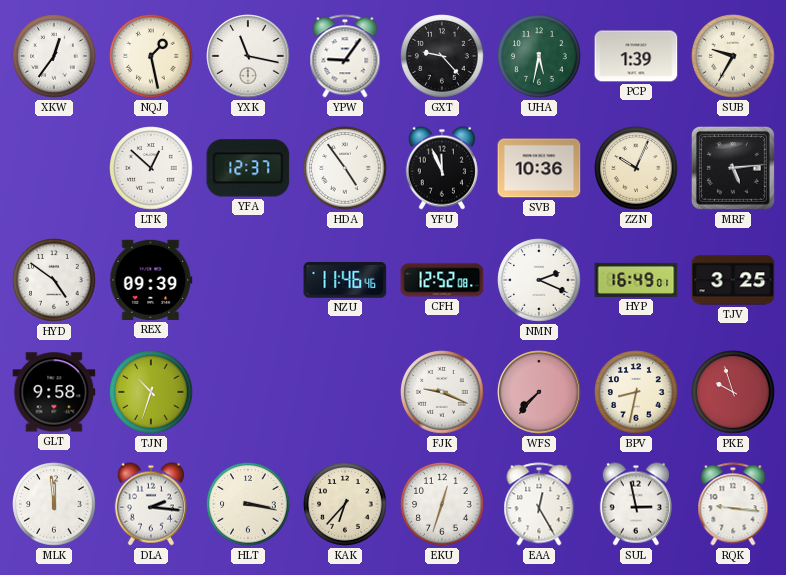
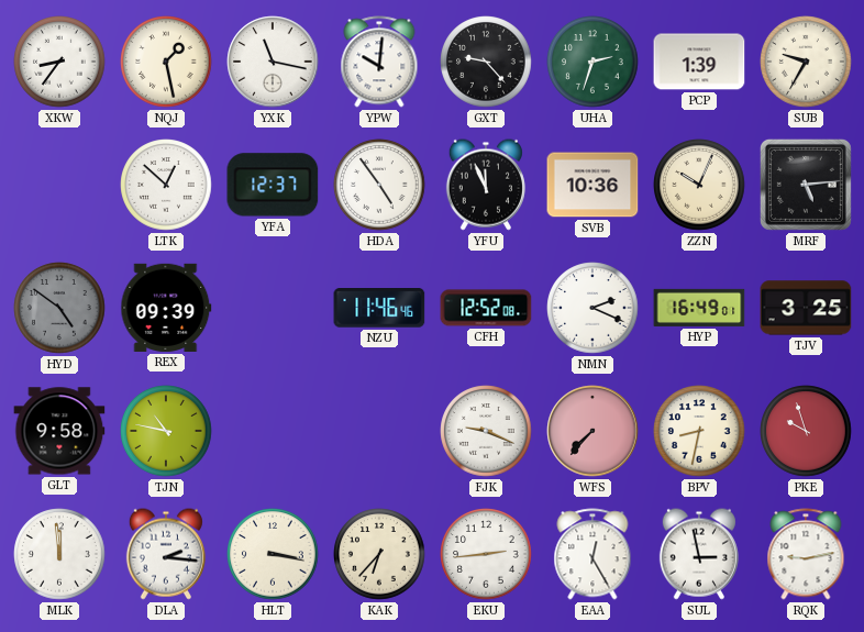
XKW: 12:36 -> 8:36 (59, 62)
YPW: 9:06 -> 10:01 (379, 62)
UHA: 5:32 -> 2:33 (592, 62)
HYD dial: white -> grey (59, 308)
TJN: 10:33 -> 10:47 (166, 431)
EKU: 12:33 -> 2:44 (486, 554)
RQK: 9:16 -> 9:13 (806, 554)
